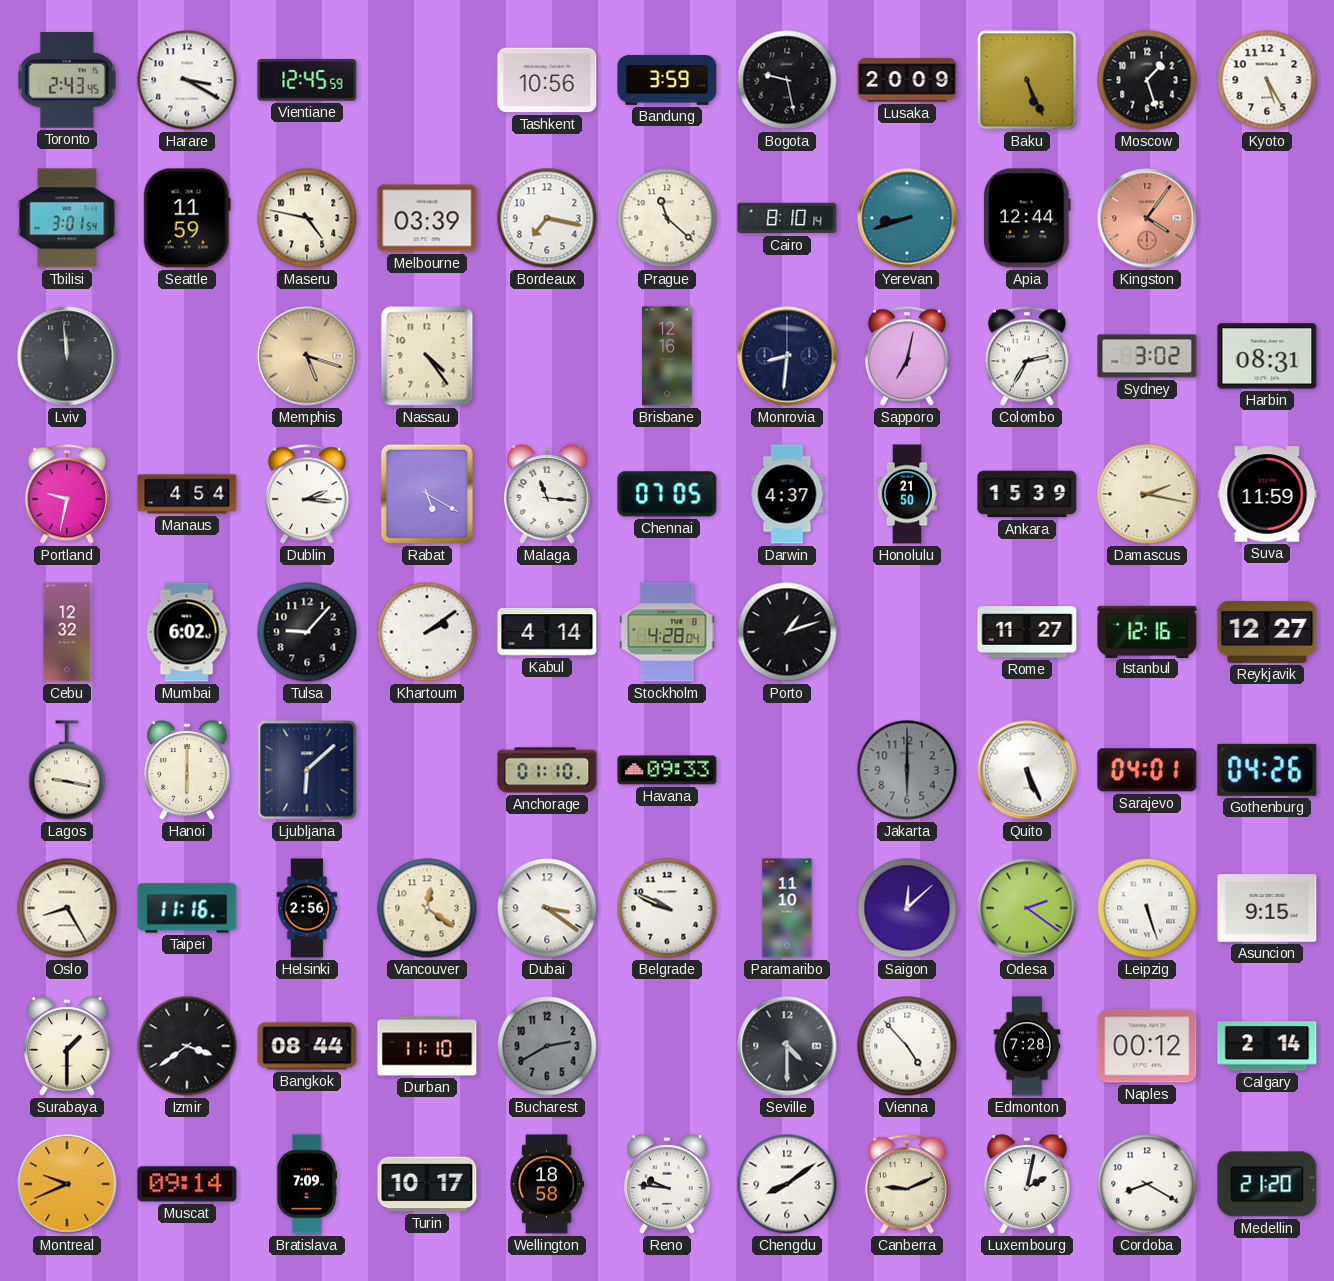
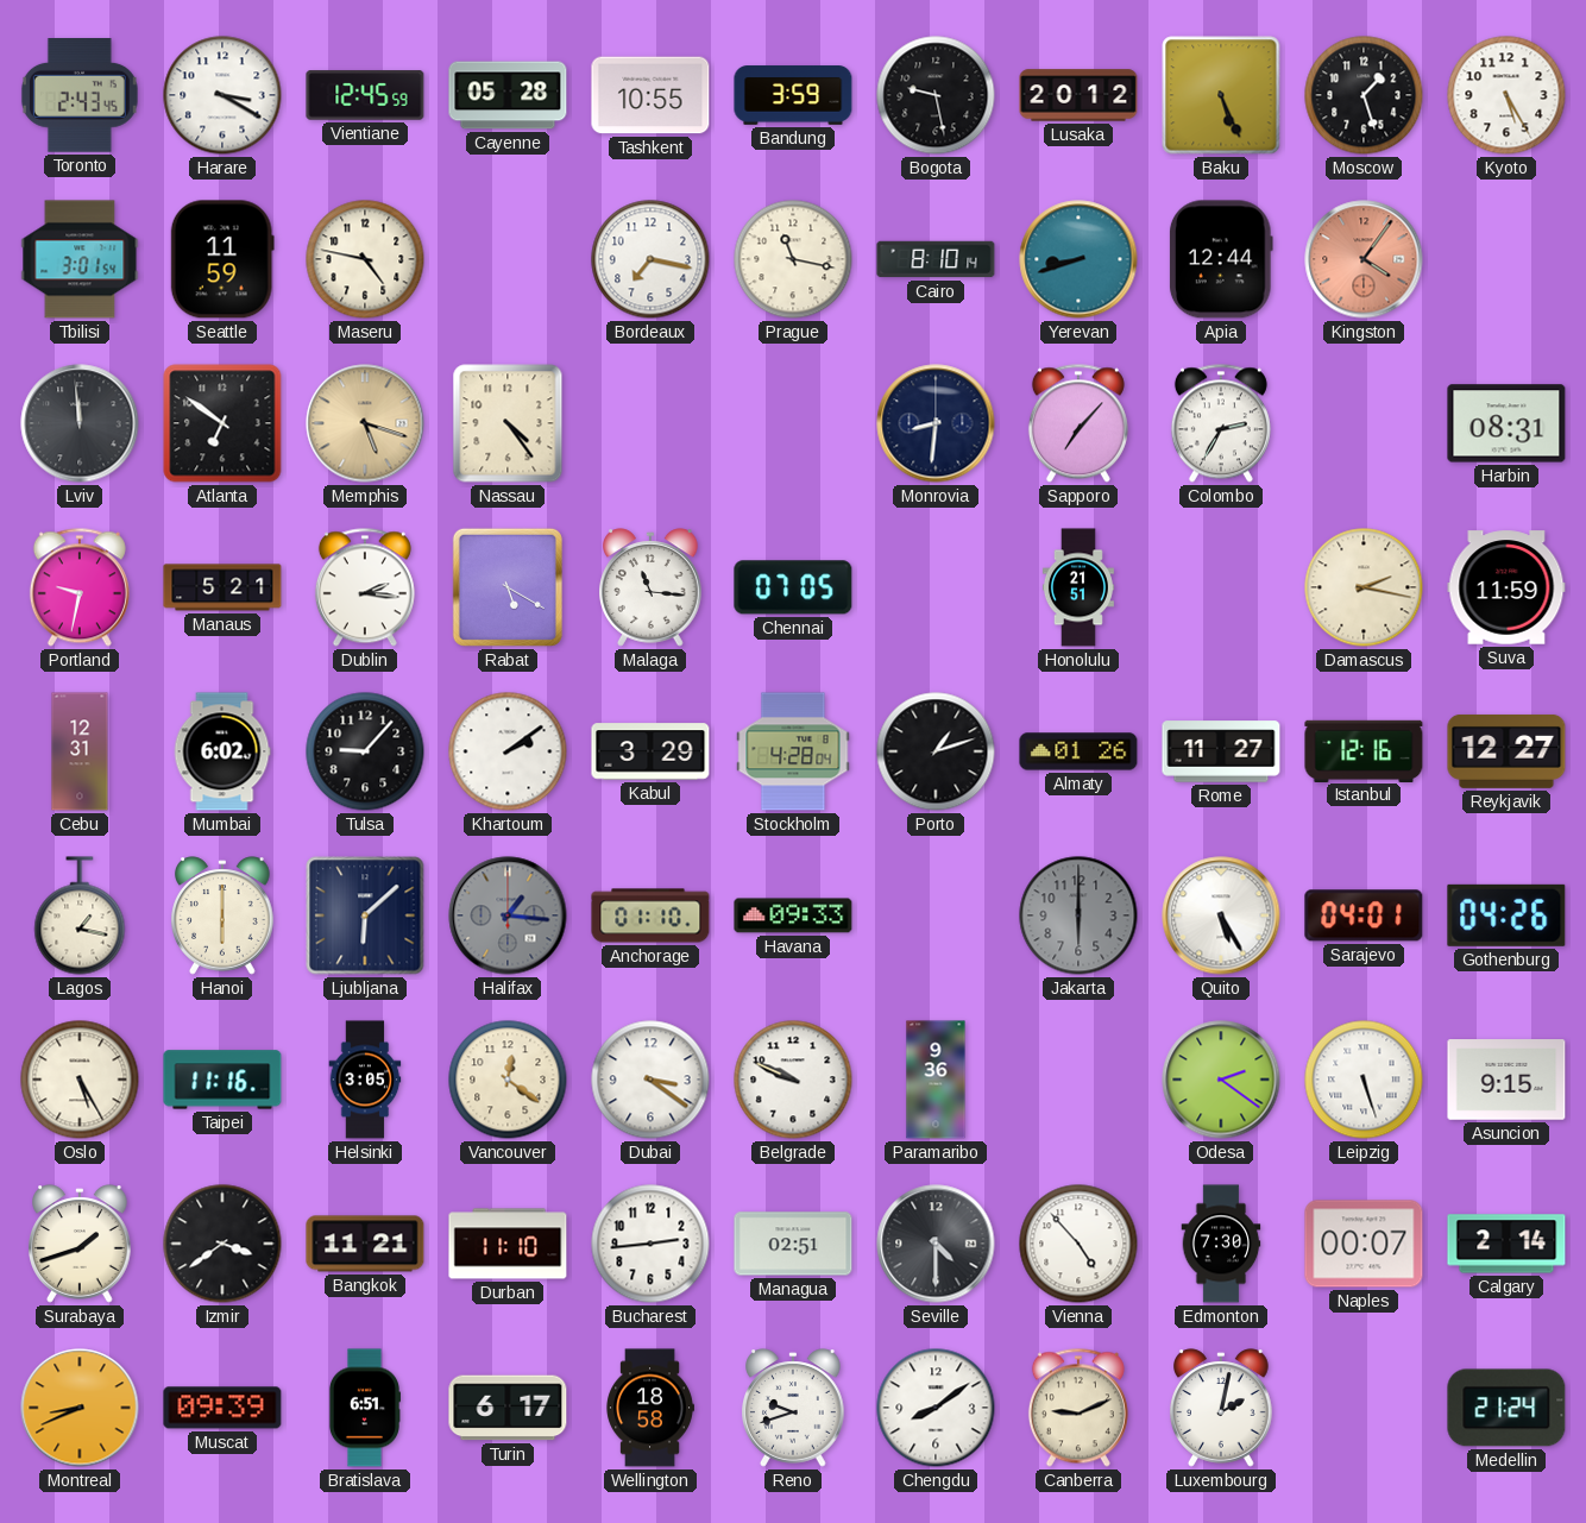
Cayenne: none -> 05:28 (508, 95)
Tashkent: 10:56 -> 10:55 (650, 95)
Lusaka: 20:09 -> 20:12 (1078, 95)
Melbourne: 03:39 -> none (427, 218)
Prague: 11:22 -> 11:17 (793, 259)
Atlanta: none -> 6:51 (222, 423)
Brisbane: 12:16 -> none (667, 356)
Sapporo: 7:02 -> 7:07 (1078, 423)
Sydney: 3:02 -> none (1147, 356)
Manaus: 4:54 -> 5:21 (222, 587)
Darwin: 4:37 -> none (787, 494)
Honolulu: 21:50 -> 21:51 (1078, 587)
Ankara: 15:39 -> none (1027, 494)
Cebu: 12:32 -> 12:31 (80, 751)
Kabul: 4:14 -> 3:29 (650, 751)
Almaty: none -> 01:26 (1078, 751)
Lagos: 9:17 -> 1:17 (80, 915)
Halifax: none -> 1:16 (508, 915)
Quito: 5:26 -> 5:25 (1221, 915)
Oslo: 8:25 -> 5:25 (80, 1080)
Helsinki: 2:56 -> 3:05 (365, 1080)
Paramaribo: 11:10 -> 9:36 (936, 1080)
Saigon: 12:08 -> none (907, 908)
Surabaya: 1:30 -> 1:42 (80, 1244)
Bangkok: 08:44 -> 11:21 (365, 1244)
Bucharest: 2:40 -> 2:44 (650, 1244)
Bucharest dial: grey -> white (650, 1244)
Managua: none -> 02:51 (793, 1244)
Edmonton: 7:28 -> 7:30 (1221, 1244)
Naples: 00:12 -> 00:07 (1364, 1244)
Montreal: 9:41 -> 8:41 (80, 1408)
Muscat: 09:14 -> 09:39 (222, 1408)
Bratislava: 7:09 -> 6:51 (364, 1408)
Turin: 10:17 -> 6:17 (508, 1408)
Reno: 9:46 -> 9:42 (793, 1408)
Cordoba: 8:20 -> none (1147, 1184)
Medellin: 21:20 -> 21:24 (1506, 1408)
